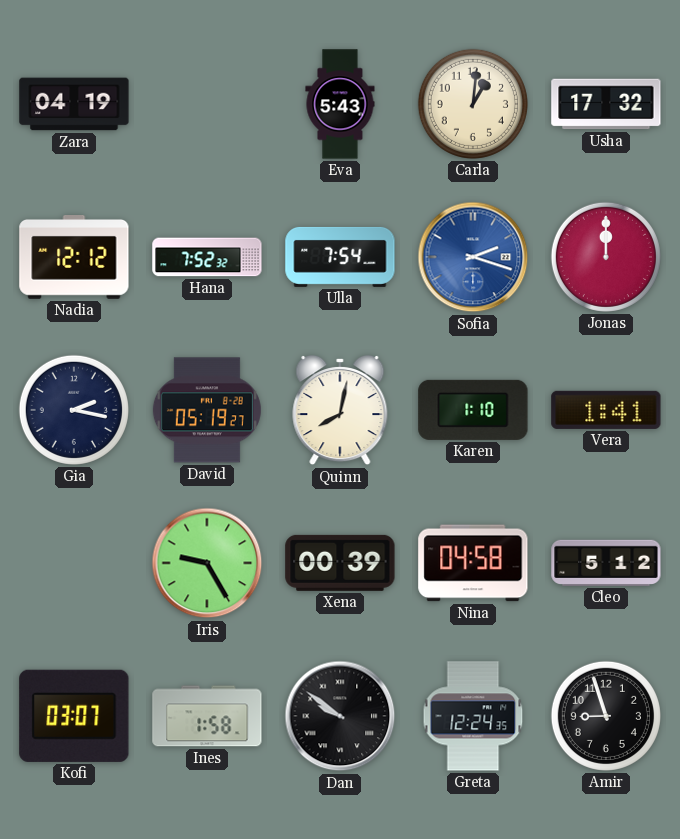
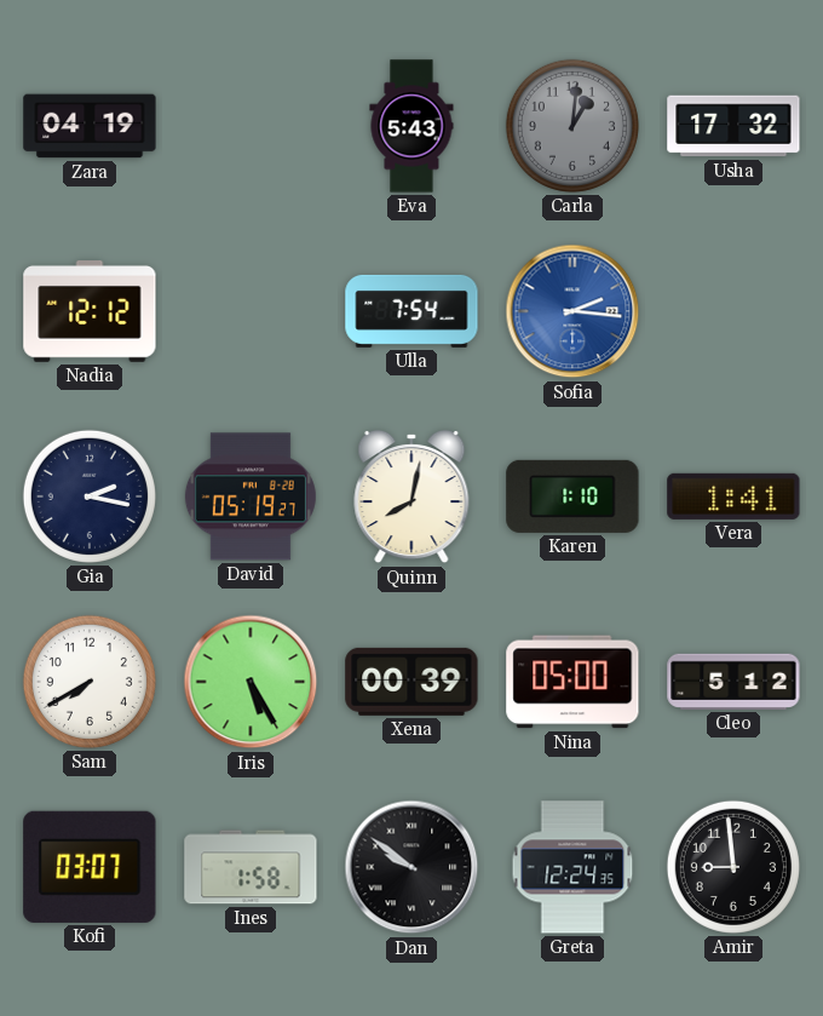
Carla dial: cream -> grey (572, 126)
Hana: 7:52 -> none (207, 257)
Sofia: 2:18 -> 2:16 (572, 311)
Jonas: 12:00 -> none (606, 257)
Sam: none -> 7:40 (90, 682)
Iris: 9:25 -> 5:25 (251, 682)
Nina: 04:58 -> 05:00 (572, 682)
Amir: 8:57 -> 8:59 (733, 867)
